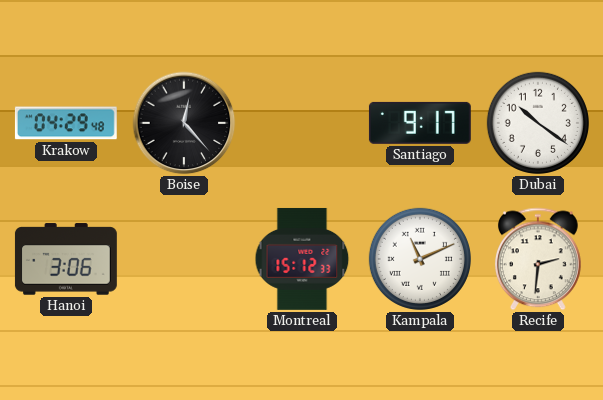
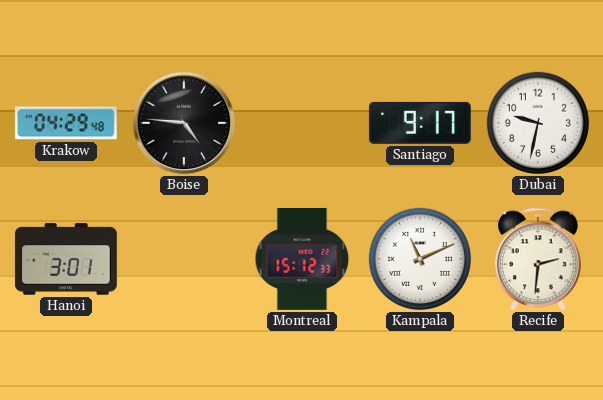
Boise: 12:23 -> 4:46 (184, 123)
Dubai: 10:21 -> 9:32 (538, 123)
Hanoi: 3:06 -> 3:01 (66, 259)
